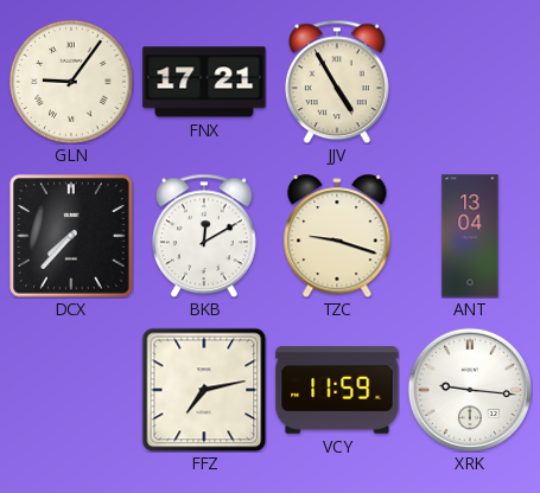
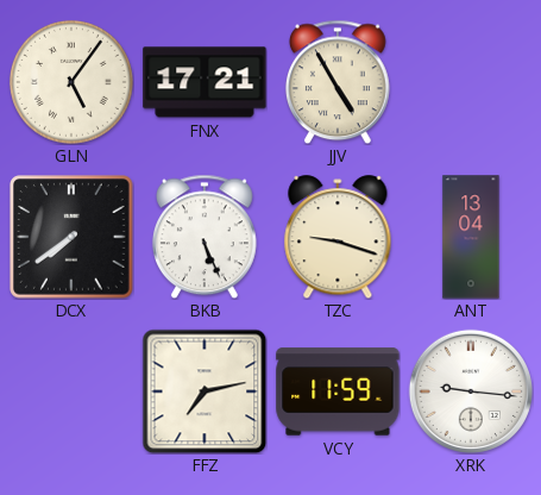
GLN: 9:06 -> 5:06 (71, 82)
DCX: 7:37 -> 7:39 (71, 237)
BKB: 12:10 -> 5:26 (205, 237)
